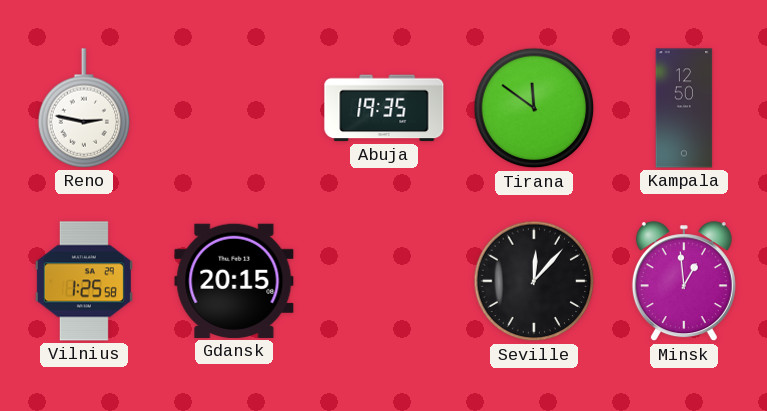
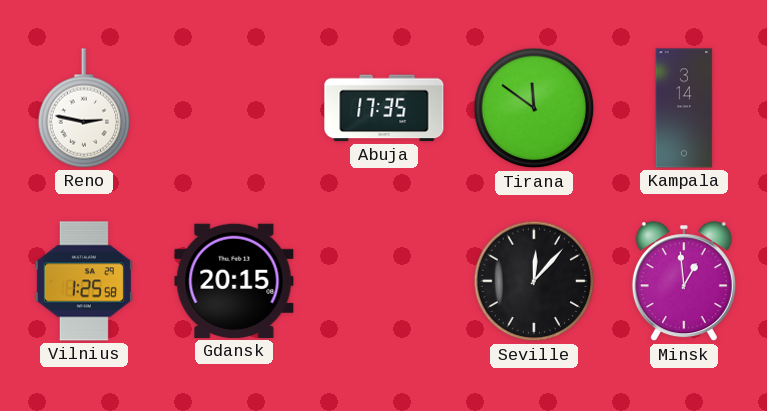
Abuja: 19:35 -> 17:35 (384, 108)
Kampala: 12:50 -> 3:14 (684, 108)
